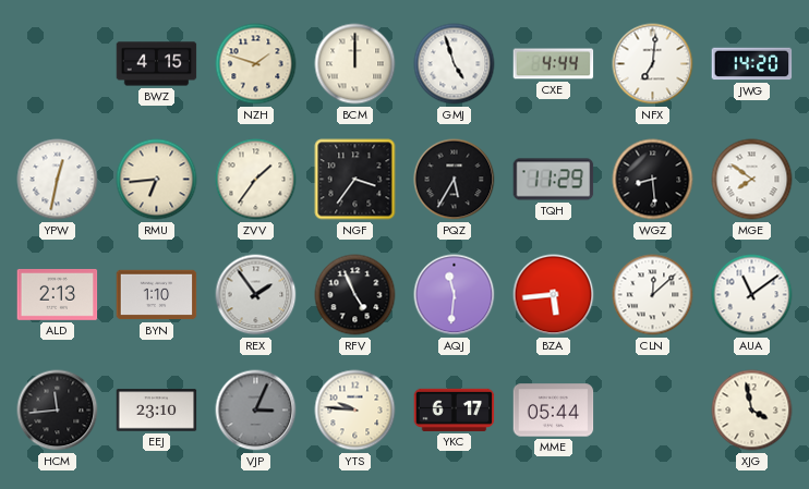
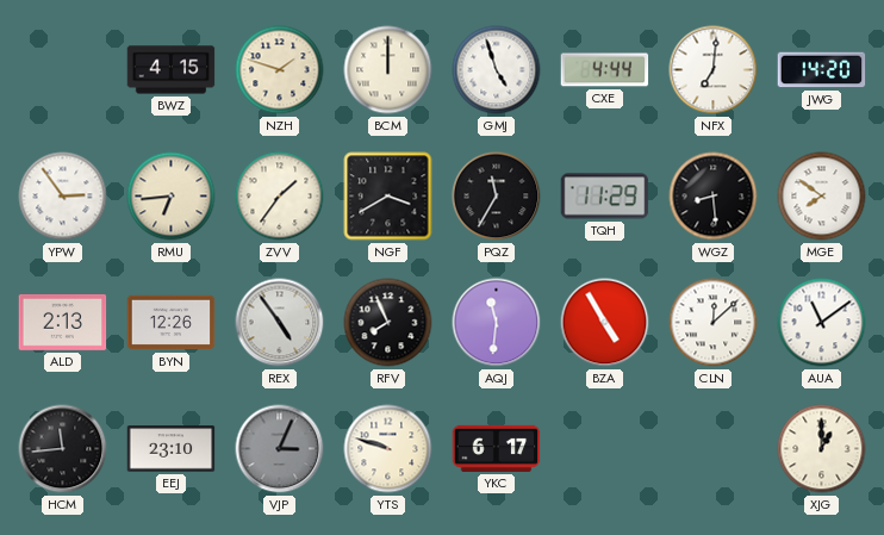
YPW: 12:32 -> 2:54 (63, 197)
NGF: 3:36 -> 3:40 (388, 197)
PQZ: 5:35 -> 11:35 (497, 197)
BYN: 1:10 -> 12:26 (172, 323)
REX: 1:54 -> 4:54 (280, 323)
RFV: 4:56 -> 7:56 (388, 323)
BZA: 5:44 -> 4:55 (605, 323)
YTS: 9:46 -> 9:48 (388, 449)
MME: 05:44 -> none (554, 411)
XJG: 3:58 -> 1:00 (822, 449)
